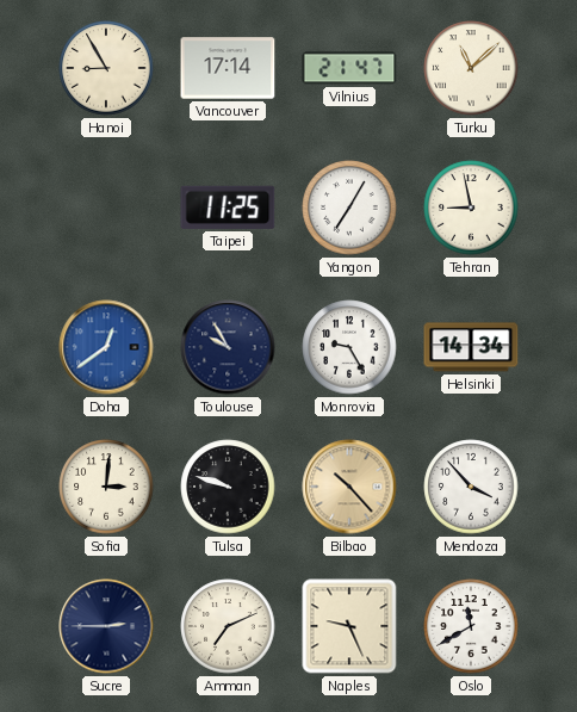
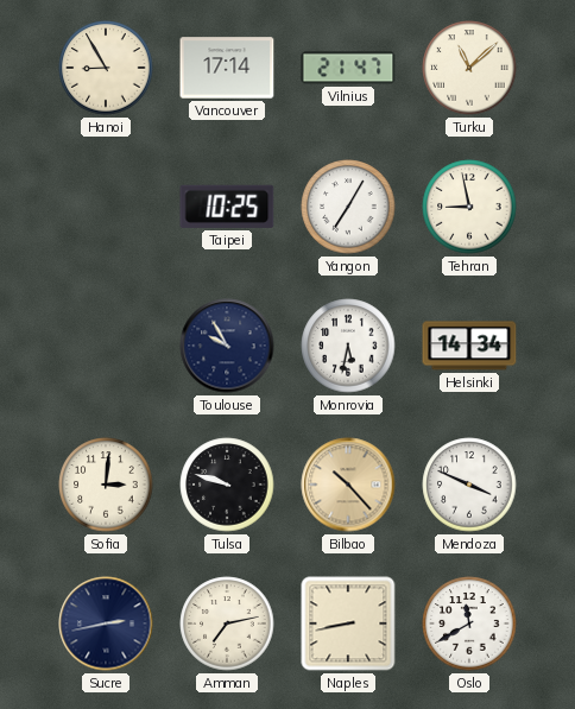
Taipei: 11:25 -> 10:25 (227, 207)
Doha: 12:39 -> none (106, 347)
Monrovia: 9:25 -> 5:32 (348, 346)
Mendoza: 3:53 -> 3:49 (469, 485)
Sucre: 2:45 -> 2:43 (106, 623)
Amman: 7:11 -> 7:13 (227, 623)
Naples: 9:26 -> 8:43 (348, 623)
